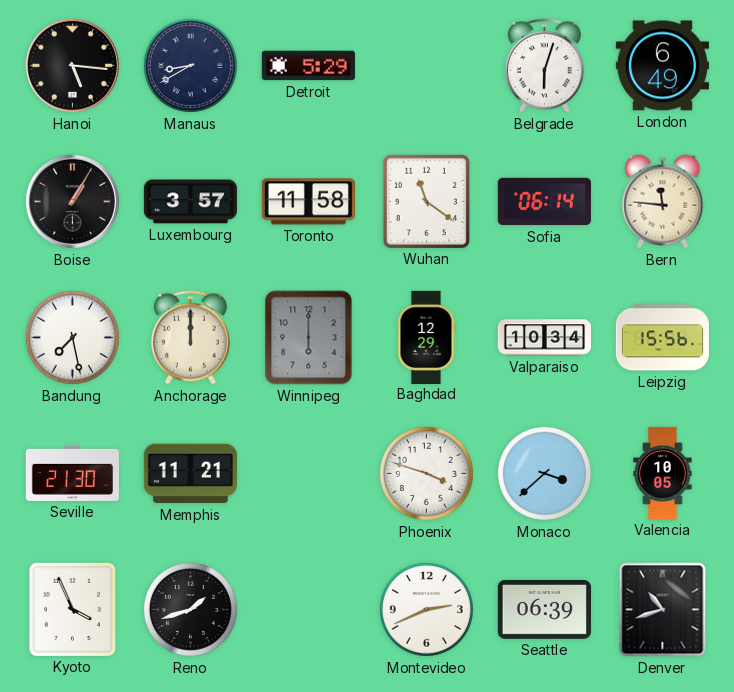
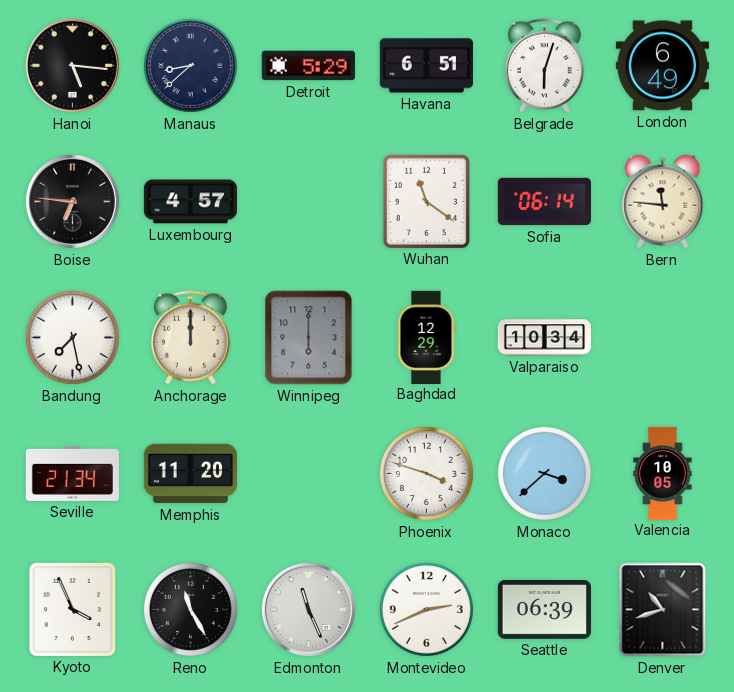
Manaus: 8:40 -> 8:38 (190, 65)
Havana: none -> 6:51 (426, 66)
Boise: 1:05 -> 6:46 (72, 201)
Luxembourg: 3:57 -> 4:57 (190, 202)
Toronto: 11:58 -> none (308, 202)
Leipzig: 15:56 -> none (662, 338)
Seville: 21:30 -> 21:34 (72, 473)
Memphis: 11:21 -> 11:20 (190, 474)
Reno: 1:42 -> 11:25 (190, 609)
Edmonton: none -> 11:26 (308, 609)
